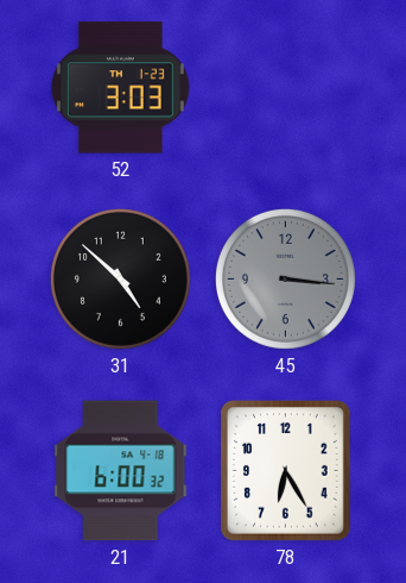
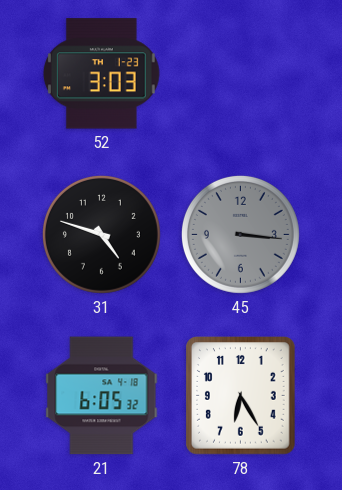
31: 4:52 -> 4:48 (101, 234)
21: 6:00 -> 6:05 (102, 396)
